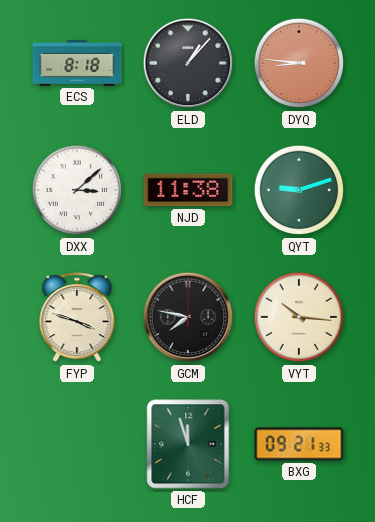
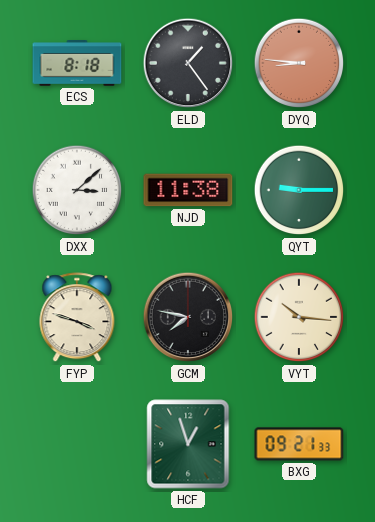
ELD: 1:07 -> 1:24 (188, 63)
QYT: 9:12 -> 9:15 (299, 190)
HCF: 11:57 -> 12:57 (188, 444)
